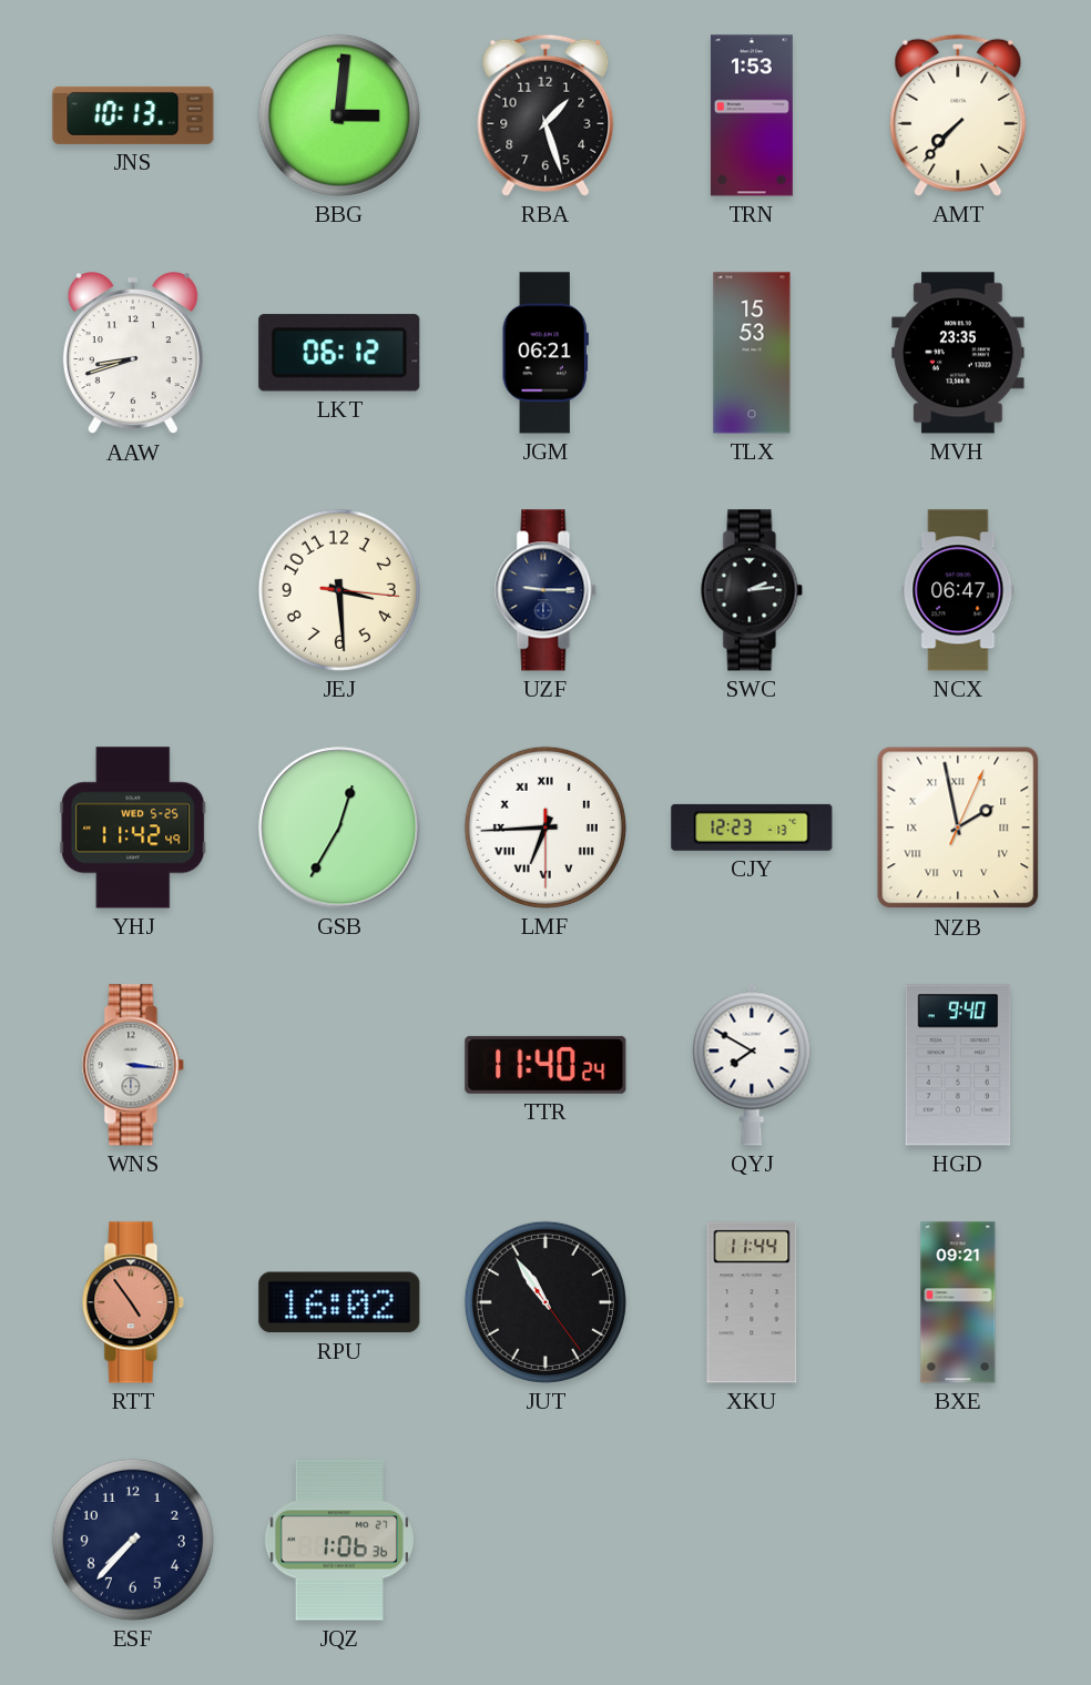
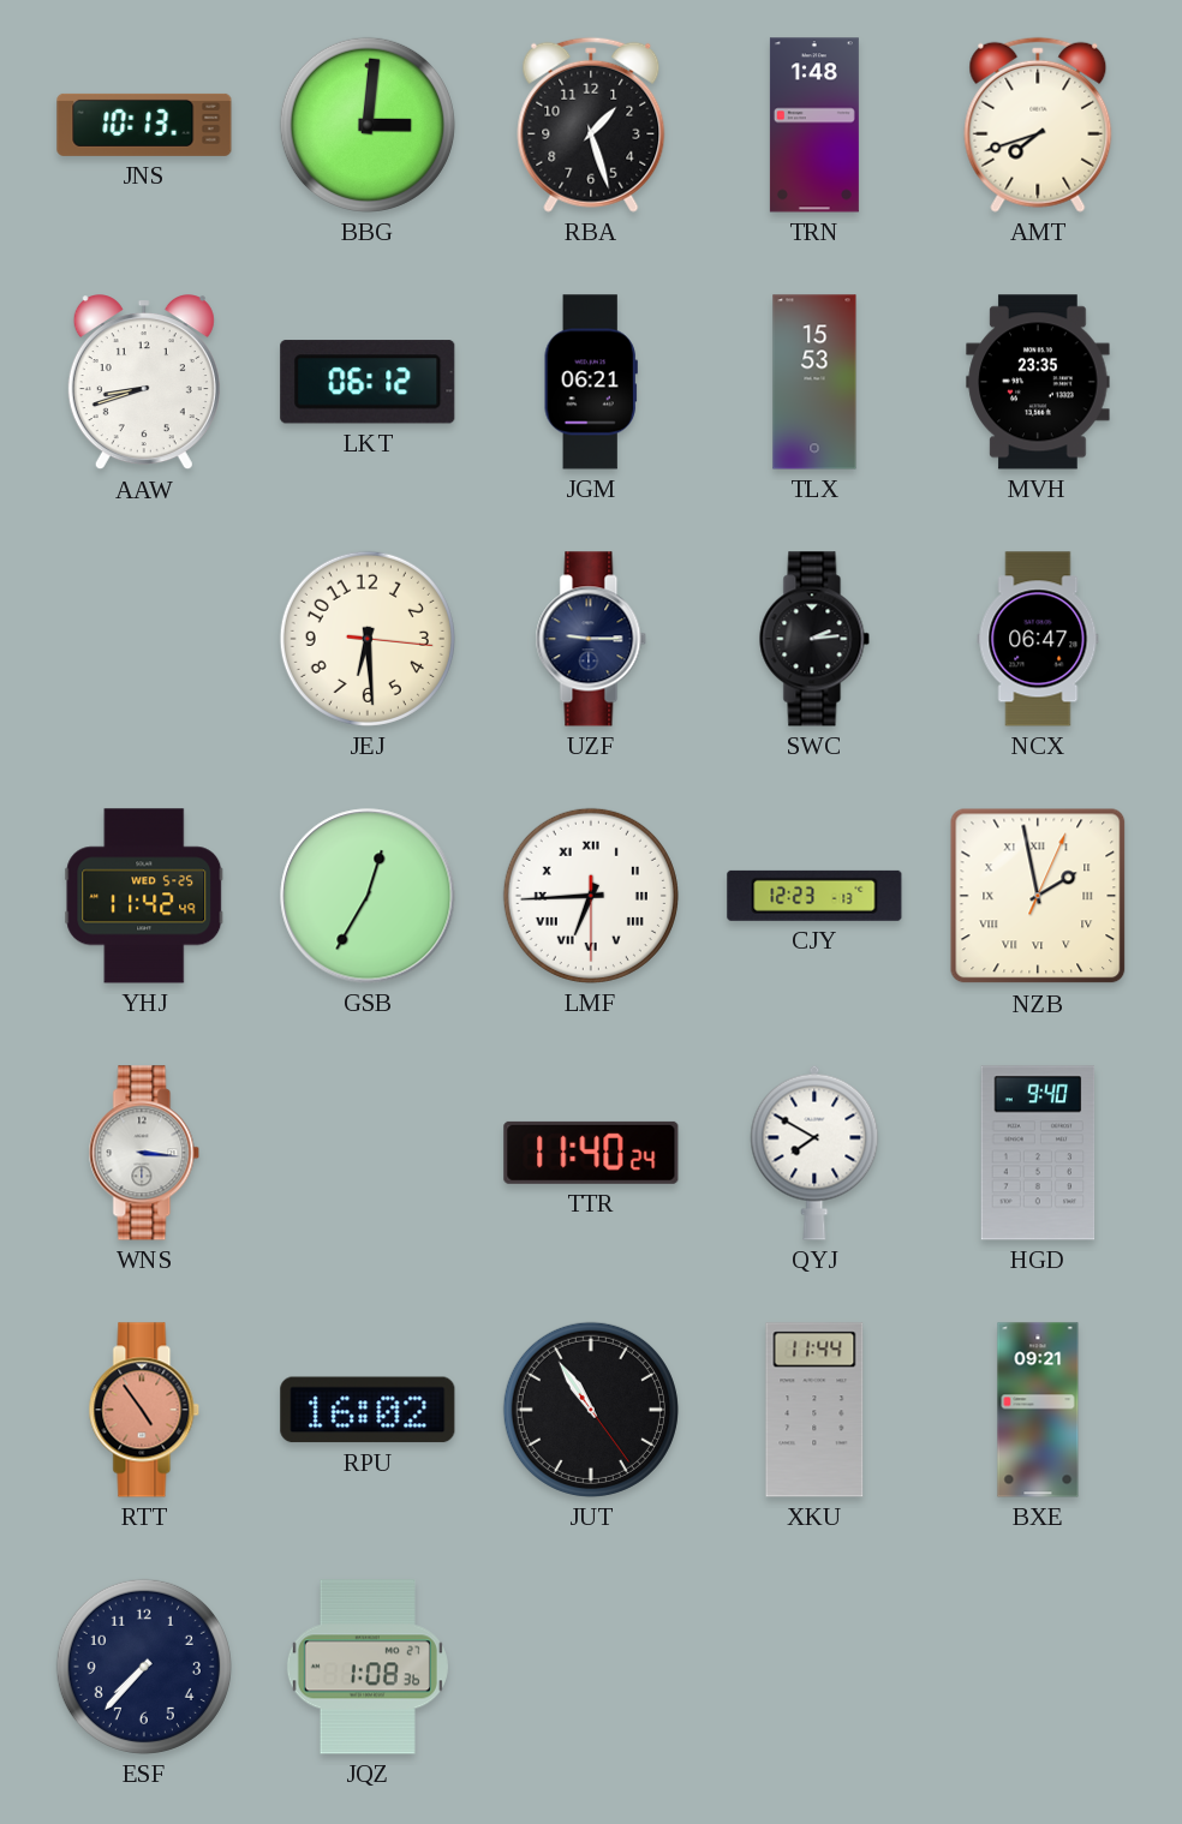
TRN: 1:53 -> 1:48 (814, 125)
AMT: 7:37 -> 7:42 (1038, 125)
JEJ: 3:29 -> 6:29 (368, 639)
JQZ: 1:06 -> 1:08 (368, 1667)
